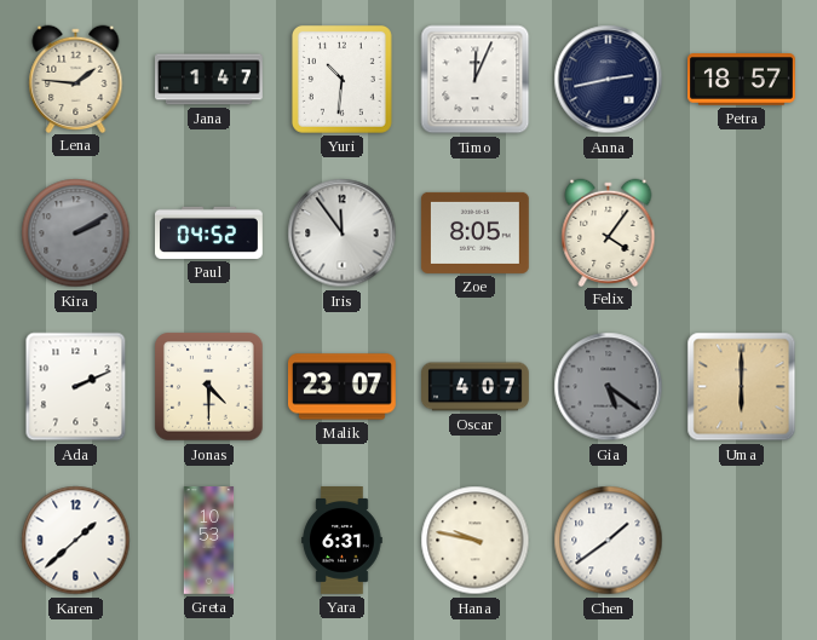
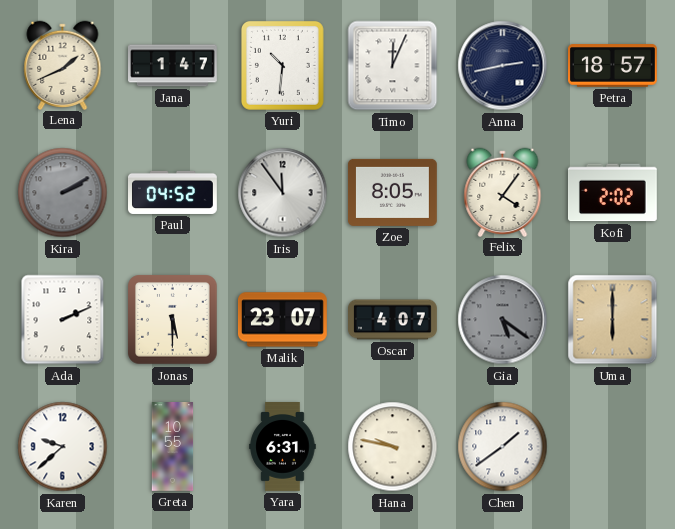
Lena: 1:46 -> 1:41 (63, 65)
Kofi: none -> 2:02 (612, 193)
Jonas: 4:30 -> 5:30 (173, 320)
Karen: 1:38 -> 9:38 (63, 447)
Greta: 10:53 -> 10:55 (173, 447)
